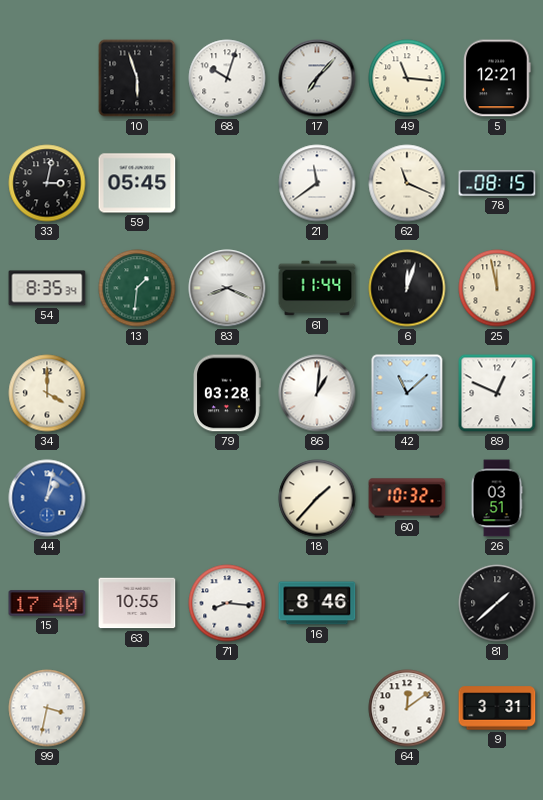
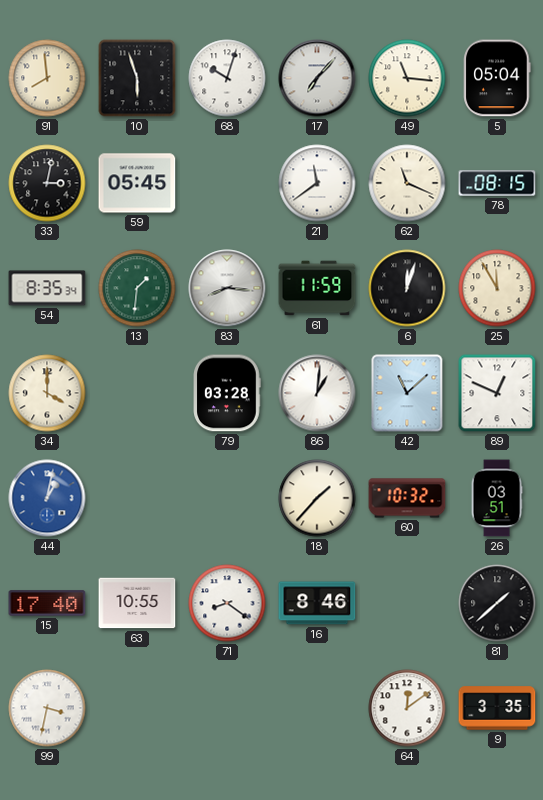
91: none -> 7:59 (47, 78)
5: 12:21 -> 05:04 (497, 78)
83: 8:19 -> 8:16 (227, 288)
61: 11:44 -> 11:59 (317, 288)
25: 11:58 -> 11:55 (497, 288)
71: 8:16 -> 8:21 (227, 603)
9: 3:31 -> 3:35 (497, 708)
